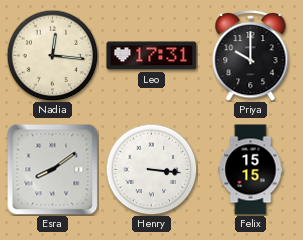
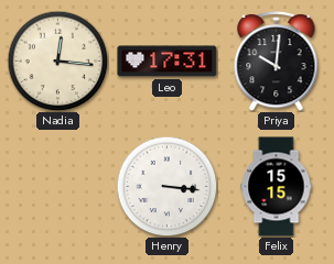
Priya: 10:00 -> 10:01 (277, 61)
Esra: 8:09 -> none (52, 169)
